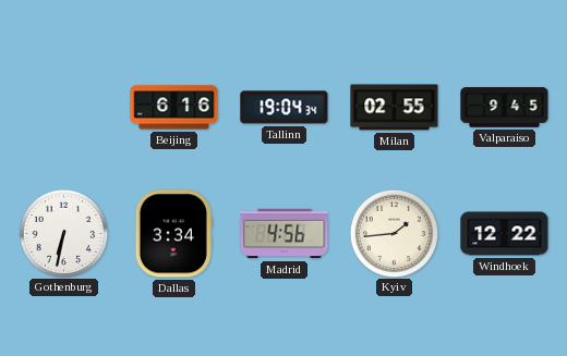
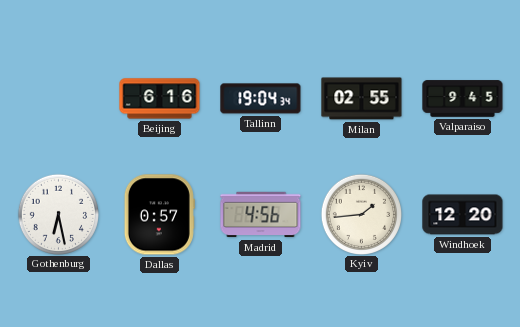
Gothenburg: 6:32 -> 6:28 (58, 214)
Dallas: 3:34 -> 0:57 (159, 215)
Windhoek: 12:22 -> 12:20 (463, 215)
